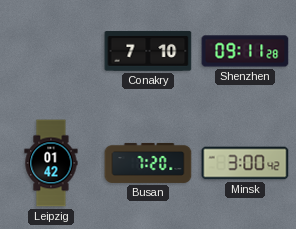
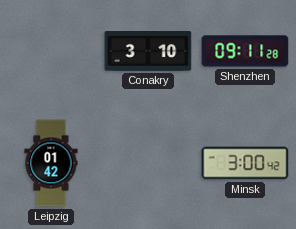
Conakry: 7:10 -> 3:10 (148, 51)
Busan: 7:20 -> none (148, 163)
